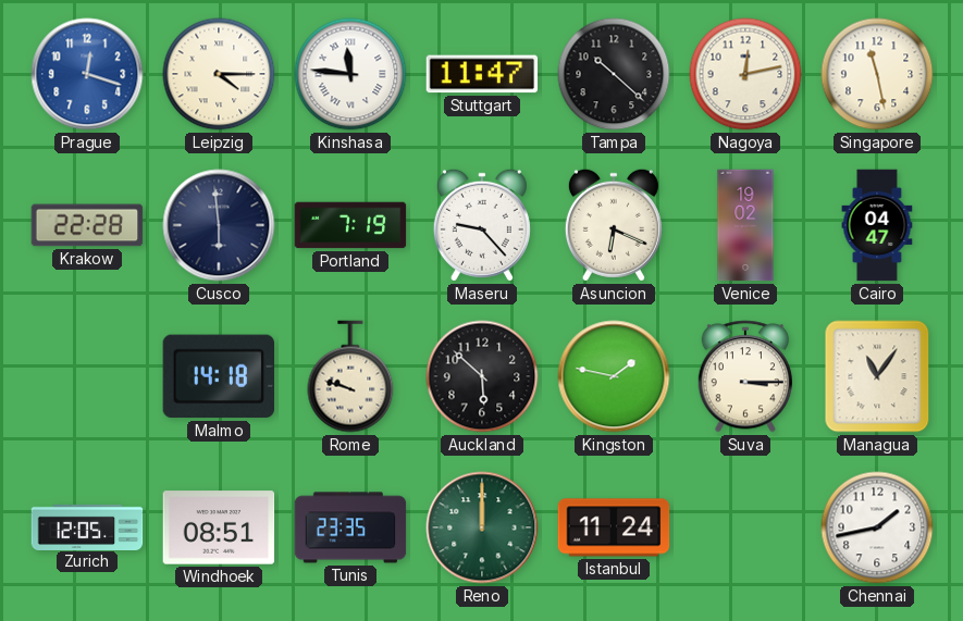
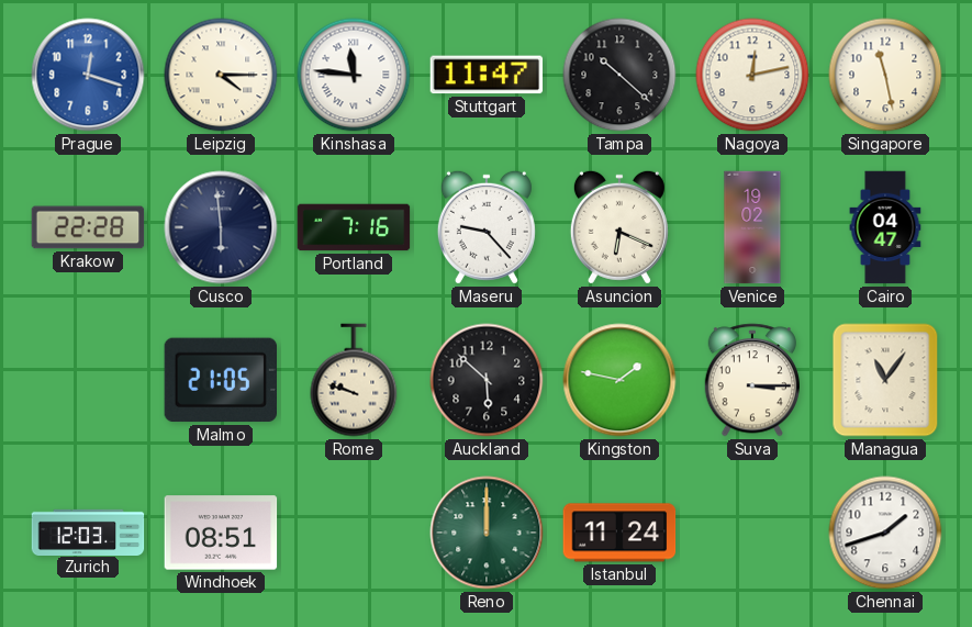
Portland: 7:19 -> 7:16 (354, 227)
Malmo: 14:18 -> 21:05 (220, 380)
Zurich: 12:05 -> 12:03 (88, 531)
Tunis: 23:35 -> none (350, 527)
Chennai: 1:43 -> 1:42 (885, 533)
